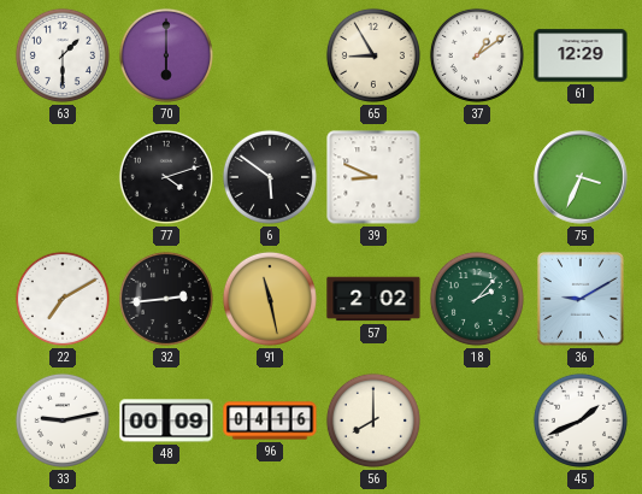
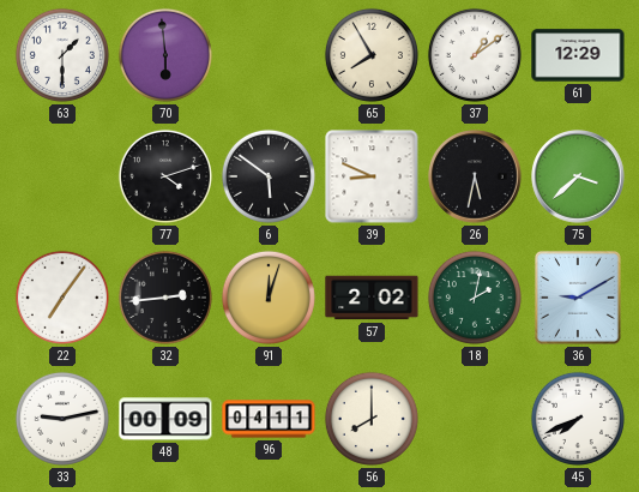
70: 6:00 -> 5:59 (165, 55)
65: 8:55 -> 7:55 (372, 55)
26: none -> 5:32 (475, 176)
75: 3:34 -> 3:38 (578, 176)
22: 7:10 -> 7:06 (62, 298)
91: 11:28 -> 12:03 (269, 298)
18: 2:07 -> 2:02 (475, 298)
96: 04:16 -> 04:11 (269, 419)
45: 1:41 -> 7:41 (578, 419)
